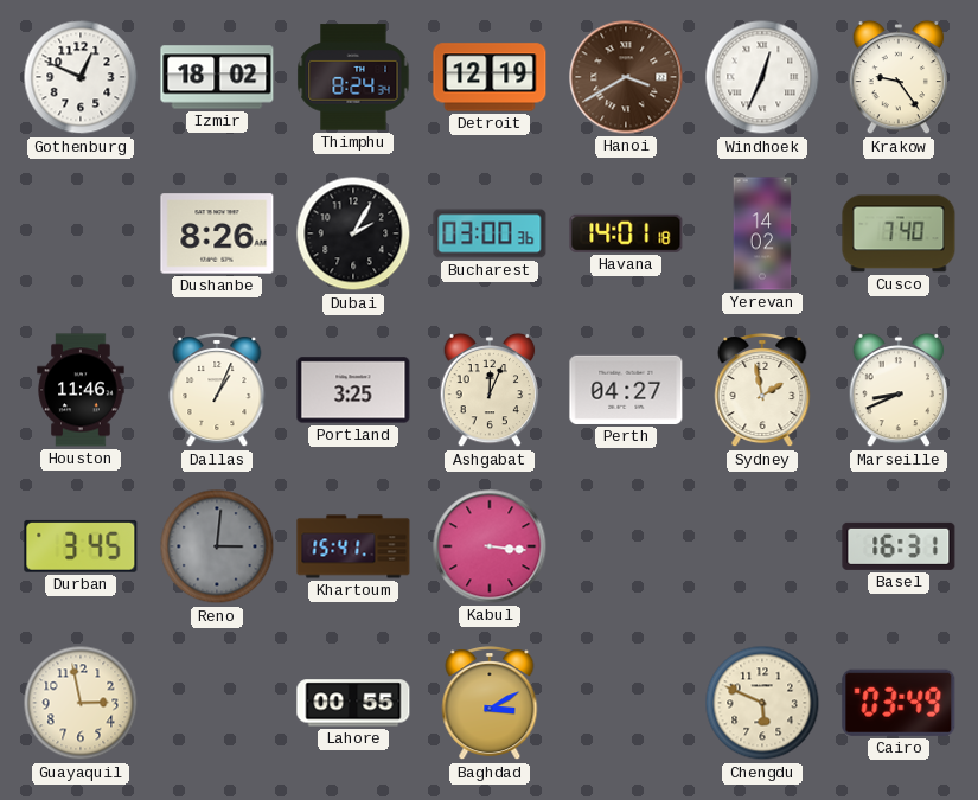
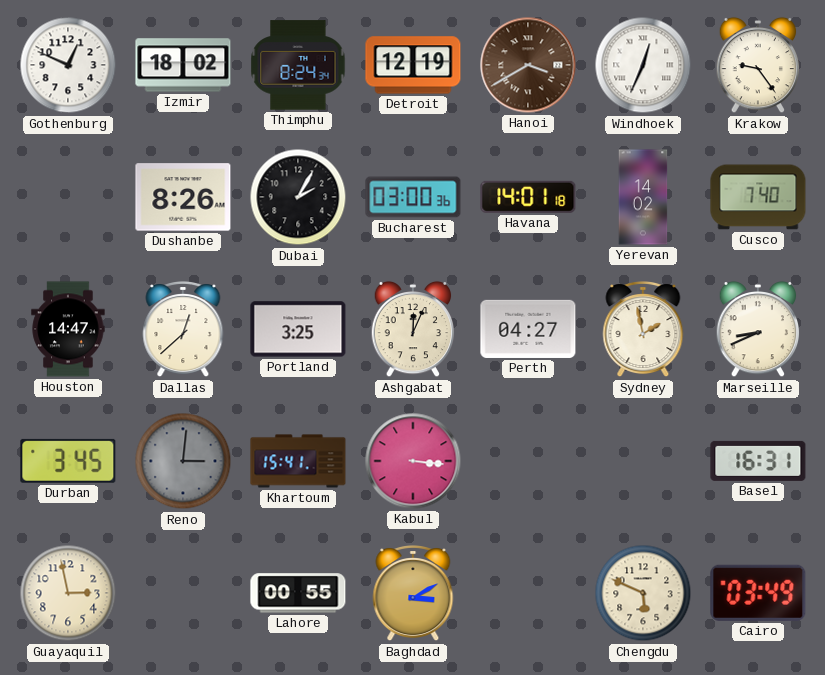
Houston: 11:46 -> 14:47 (68, 329)
Dallas: 1:04 -> 12:38 (183, 330)
